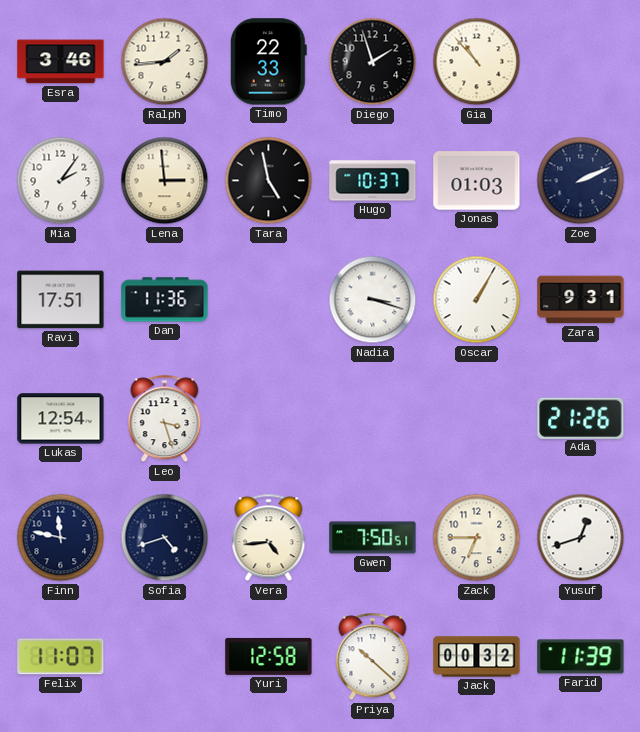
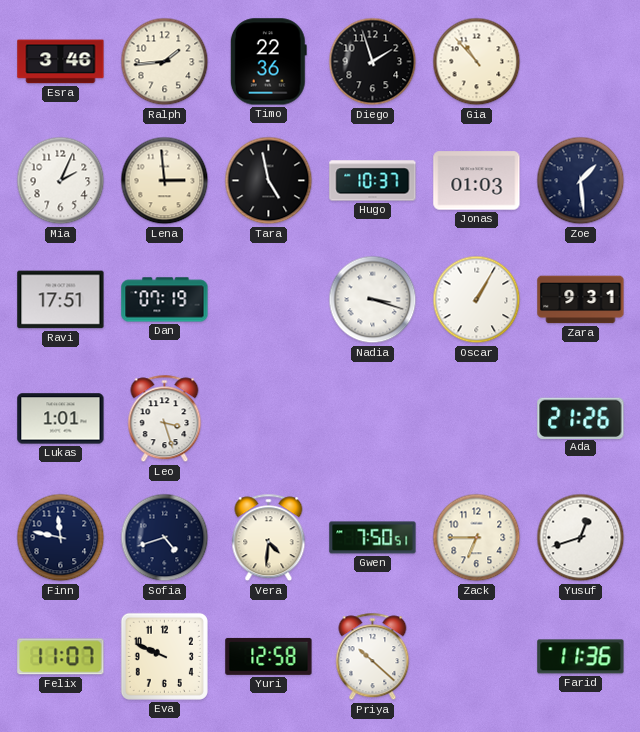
Timo: 22:33 -> 22:36 (268, 62)
Mia: 2:06 -> 2:04 (61, 181)
Zoe: 2:11 -> 1:29 (581, 181)
Dan: 11:36 -> 07:19 (165, 300)
Lukas: 12:54 -> 1:01 (61, 419)
Vera: 4:44 -> 4:31 (269, 538)
Eva: none -> 9:49 (164, 656)
Jack: 00:32 -> none (477, 657)
Farid: 11:39 -> 11:36 (581, 657)
